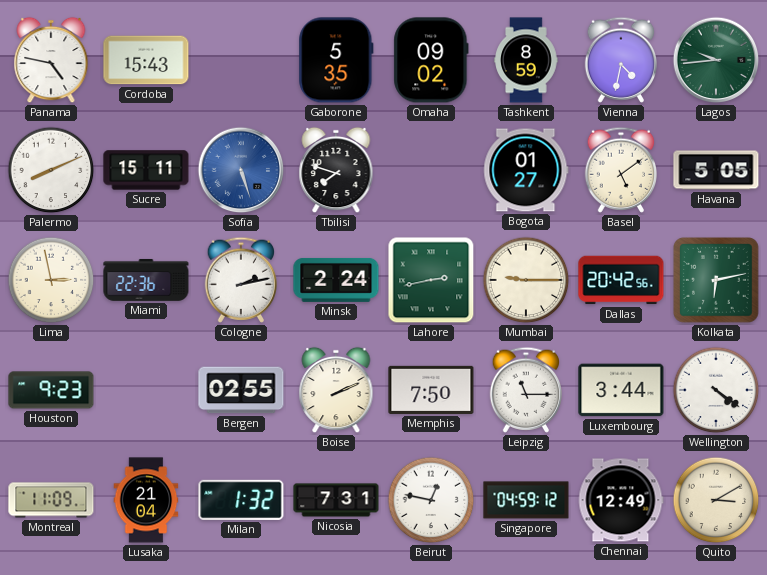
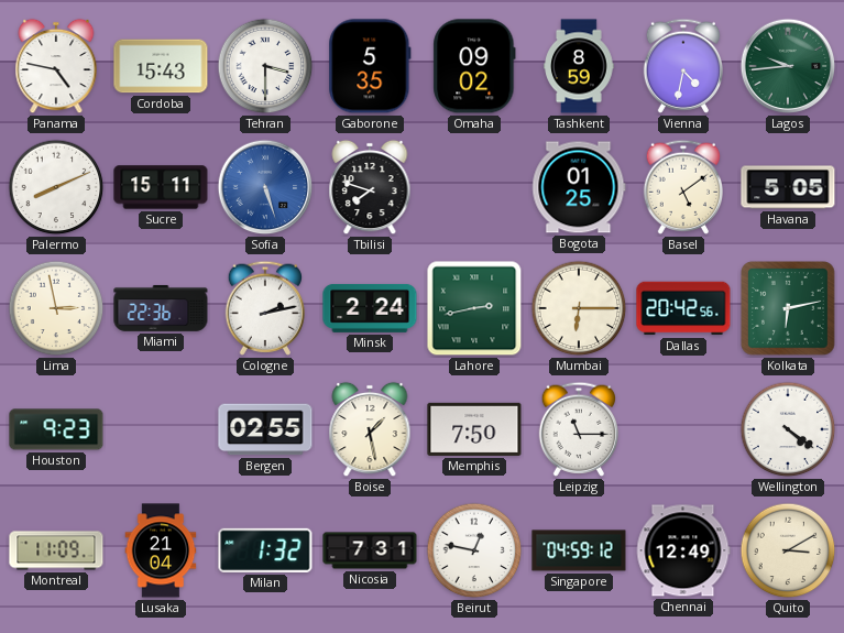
Tehran: none -> 3:30 (265, 66)
Bogota: 01:27 -> 01:25 (579, 187)
Mumbai: 9:15 -> 6:15 (579, 308)
Boise: 2:11 -> 1:28 (370, 429)
Luxembourg: 3:44 -> none (621, 390)
